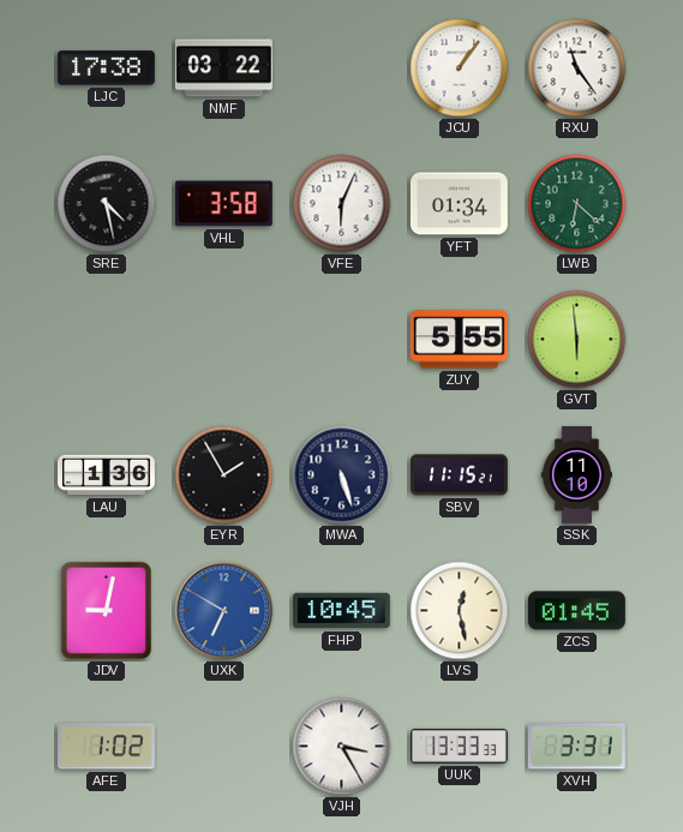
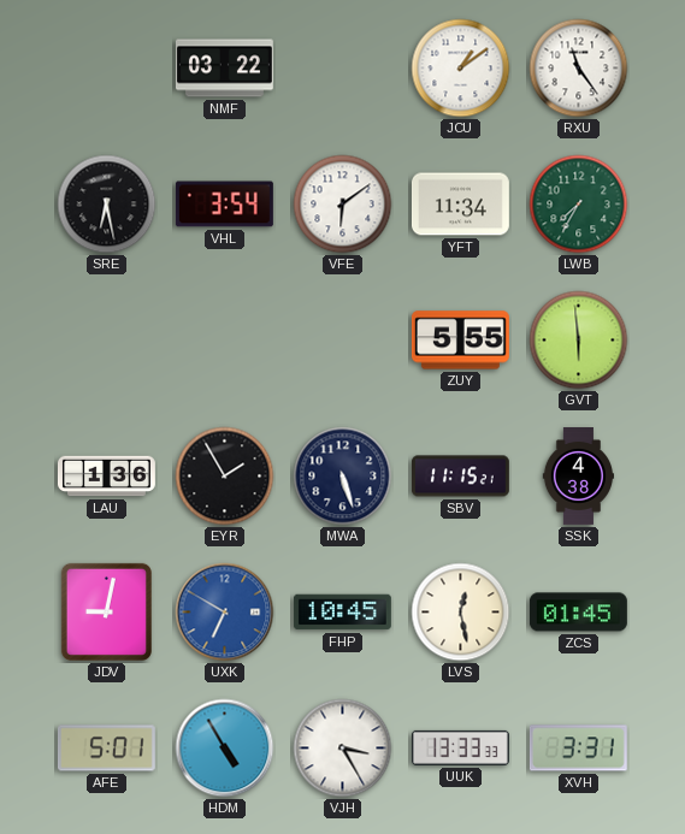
LJC: 17:38 -> none (106, 68)
JCU: 1:06 -> 1:09 (461, 69)
SRE: 4:28 -> 6:28 (107, 205)
VHL: 3:58 -> 3:54 (224, 205)
VFE: 6:04 -> 6:09 (343, 205)
YFT: 01:34 -> 11:34 (460, 205)
LWB: 6:22 -> 7:35 (579, 205)
SSK: 11:10 -> 4:38 (578, 477)
AFE: 1:02 -> 5:01 (106, 749)
HDM: none -> 4:55 (225, 749)
